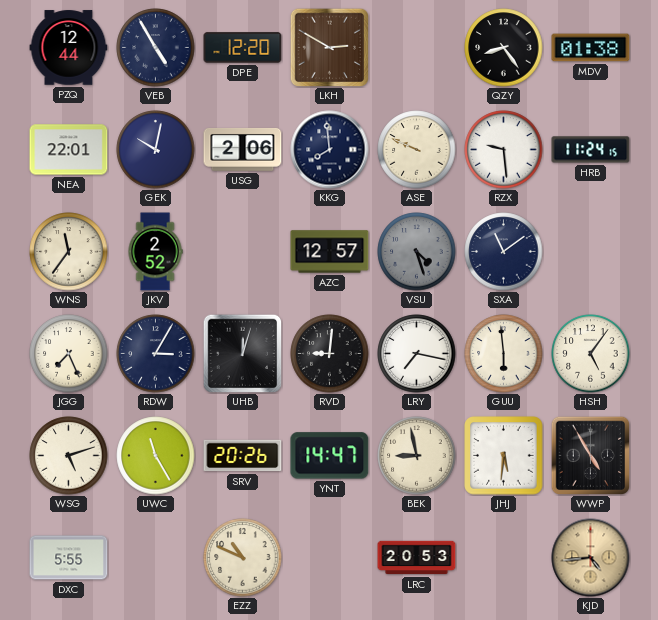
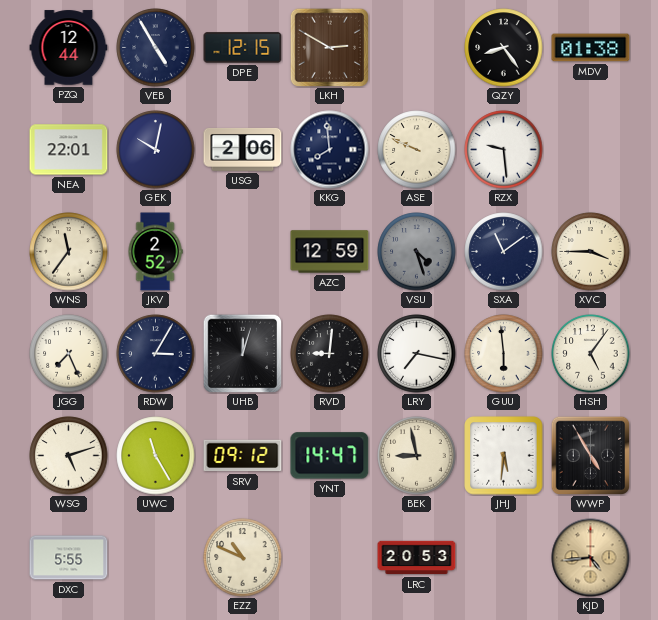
DPE: 12:20 -> 12:15 (243, 48)
HRB: 11:24 -> none (591, 150)
AZC: 12:57 -> 12:59 (330, 252)
XVC: none -> 3:45 (591, 252)
SRV: 20:26 -> 09:12 (243, 456)
